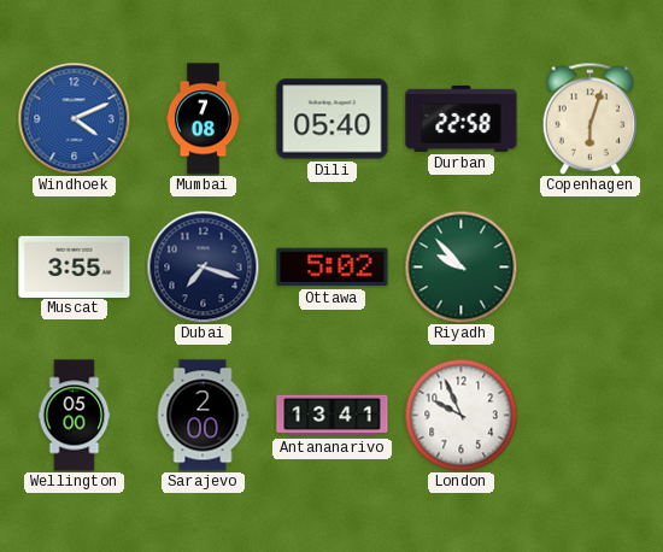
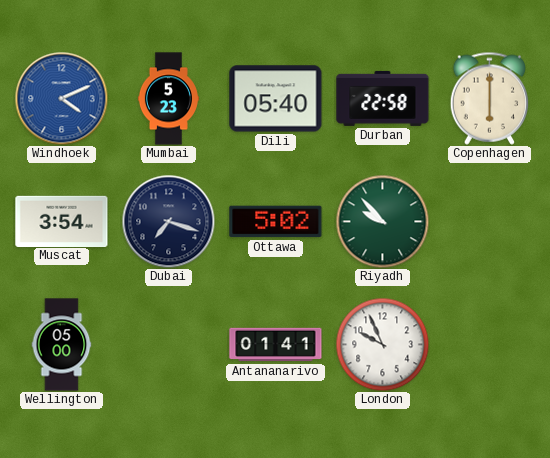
Mumbai: 7:08 -> 5:23 (168, 99)
Copenhagen: 6:03 -> 6:00 (490, 98)
Muscat: 3:55 -> 3:54 (62, 221)
Sarajevo: 2:00 -> none (203, 416)
Antananarivo: 13:41 -> 01:41 (276, 345)
